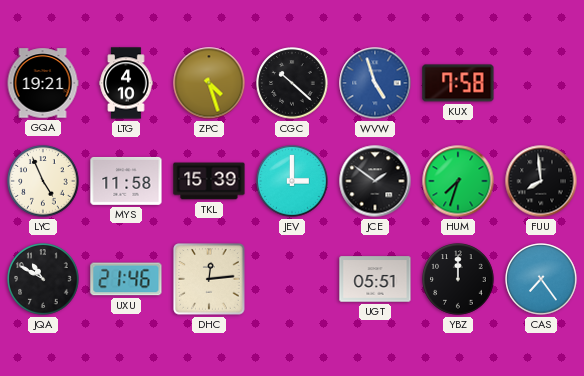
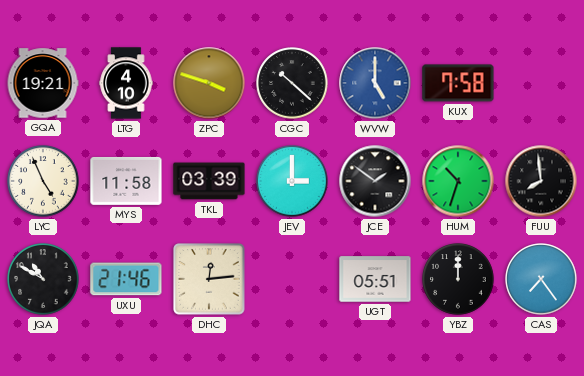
ZPC: 4:27 -> 3:48 (209, 83)
WVW: 4:57 -> 5:00 (375, 83)
TKL: 15:39 -> 03:39 (209, 181)
HUM: 7:33 -> 10:33 (458, 181)
